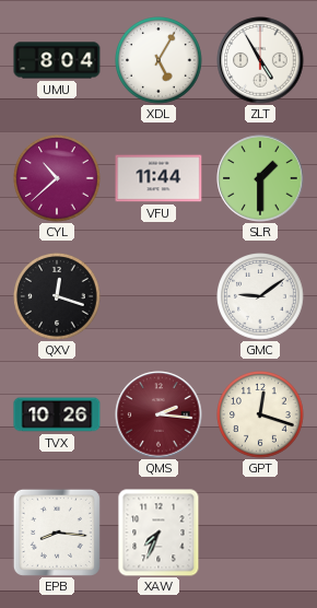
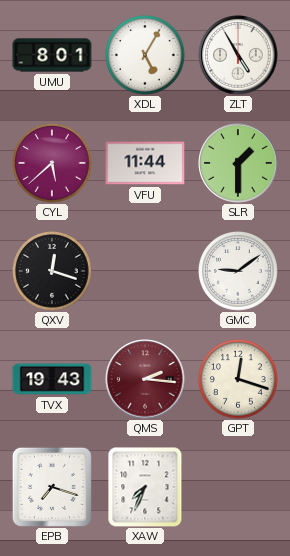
UMU: 8:04 -> 8:01 (52, 55)
CYL: 10:38 -> 5:38 (53, 164)
TVX: 10:26 -> 19:43 (52, 379)
EPB: 8:16 -> 7:18 (52, 487)
